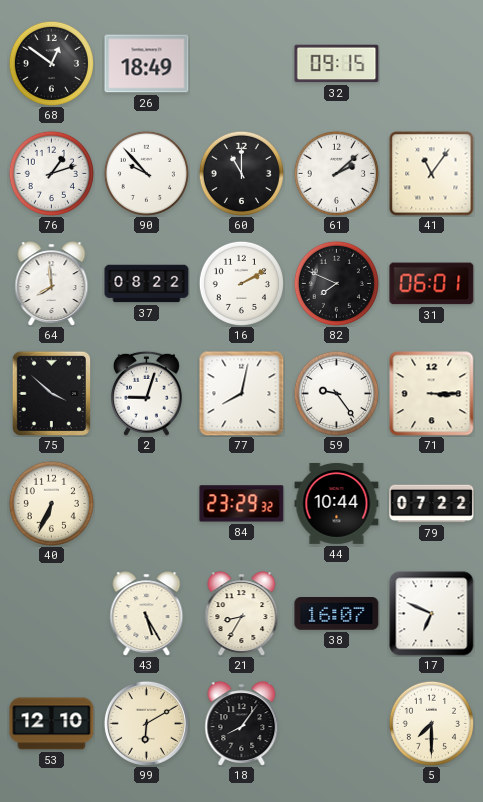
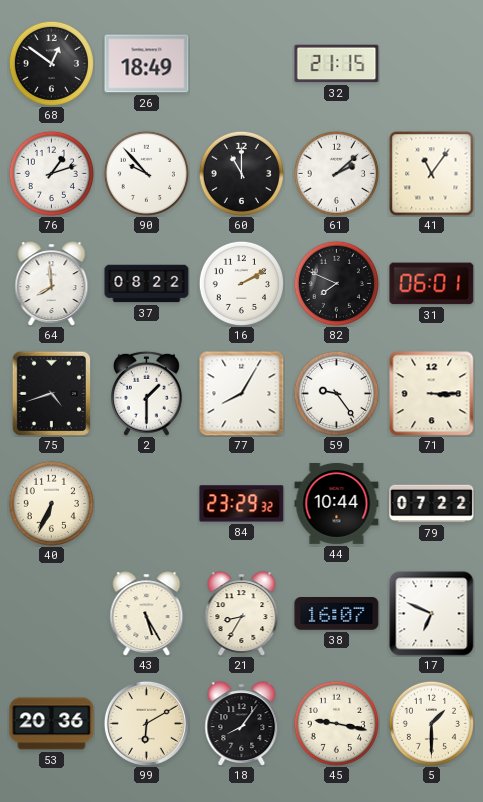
32: 09:15 -> 21:15 (337, 64)
75: 3:52 -> 4:42 (51, 393)
2: 9:03 -> 1:30 (146, 393)
77: 8:02 -> 8:05 (242, 394)
53: 12:10 -> 20:36 (52, 724)
45: none -> 9:17 (336, 723)
5: 7:30 -> 1:30 (431, 723)
